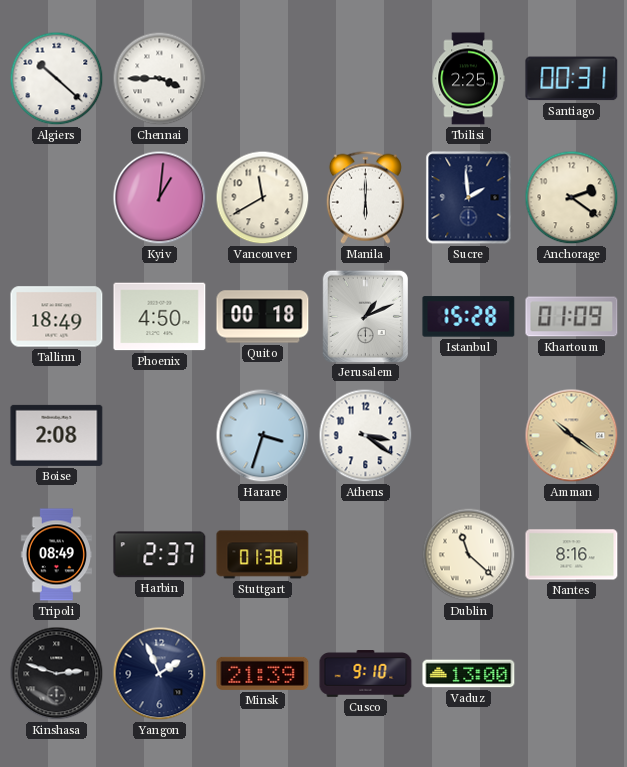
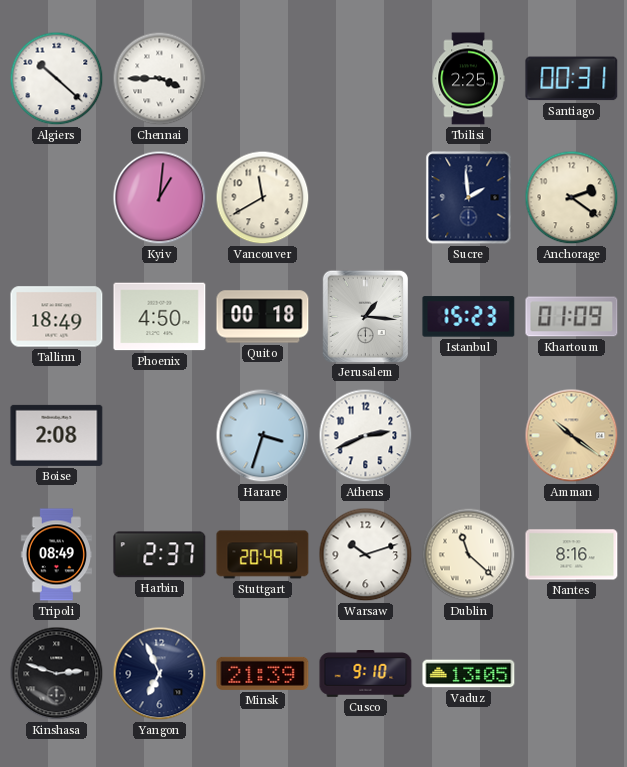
Manila: 6:00 -> none (365, 197)
Jerusalem: 1:11 -> 1:16 (365, 316)
Istanbul: 15:28 -> 15:23 (469, 317)
Athens: 3:21 -> 2:41 (366, 436)
Stuttgart: 01:38 -> 20:49 (263, 555)
Warsaw: none -> 10:12 (366, 555)
Yangon: 1:56 -> 6:56 (160, 674)
Vaduz: 13:00 -> 13:05 (469, 674)
